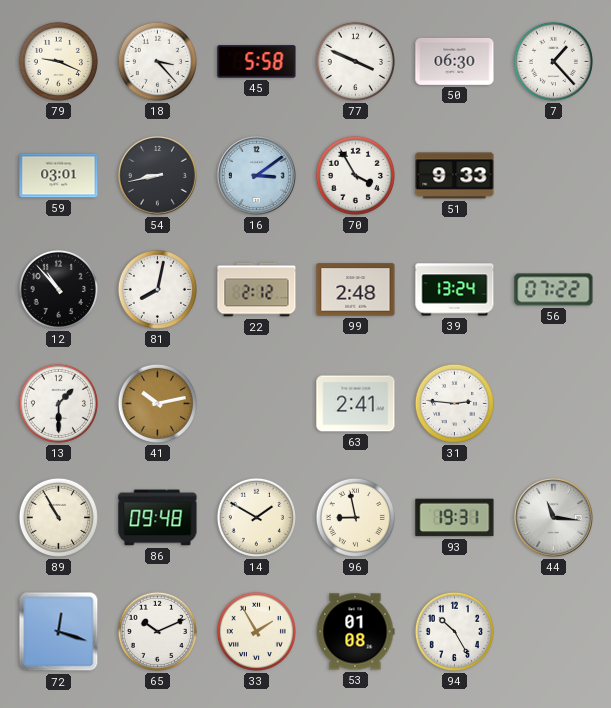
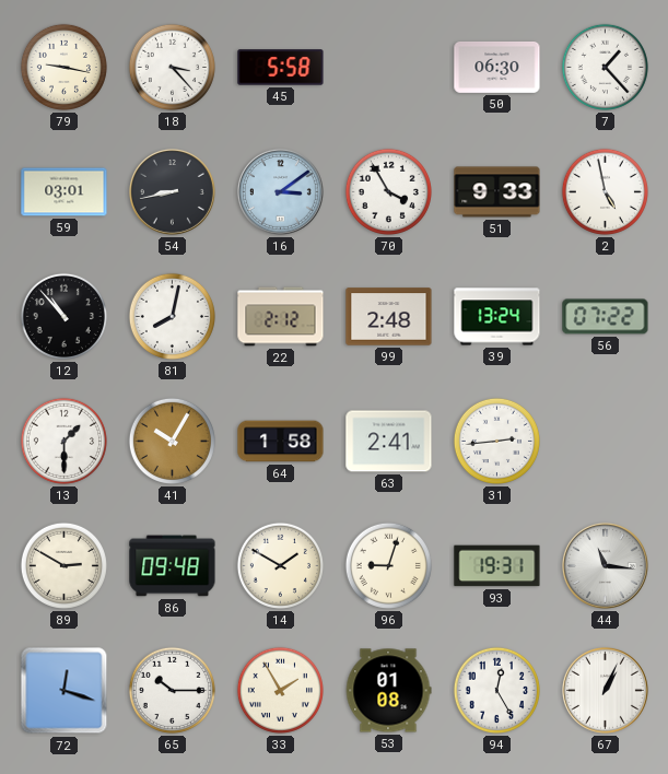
79: 9:19 -> 9:17 (63, 67)
77: 3:49 -> none (355, 61)
2: none -> 4:58 (605, 191)
41: 10:13 -> 10:05 (172, 441)
64: none -> 1:58 (281, 442)
31: 2:46 -> 2:44 (496, 441)
89: 10:55 -> 2:50 (63, 565)
96: 8:58 -> 9:03 (388, 565)
65: 10:11 -> 10:15 (172, 690)
94: 10:25 -> 12:25 (496, 690)
67: none -> 1:04 (605, 690)
